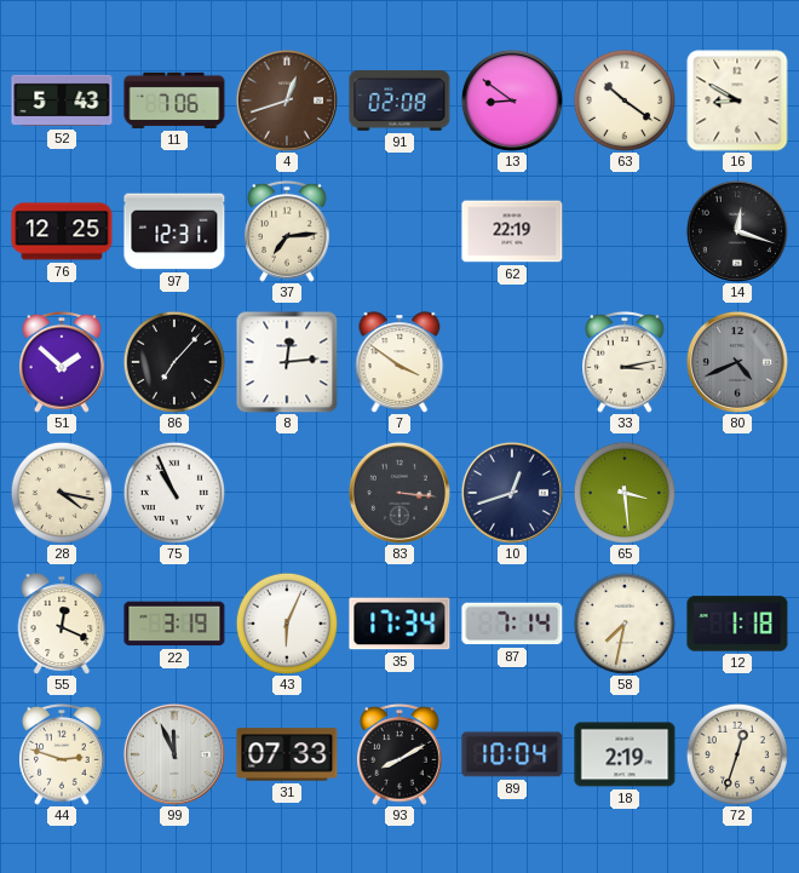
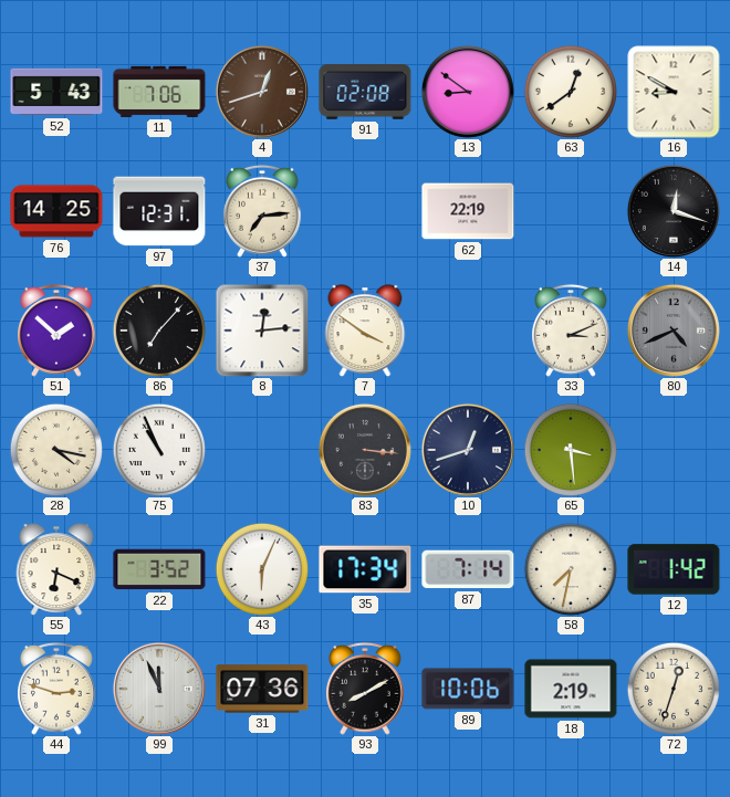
63: 10:21 -> 12:39 (571, 92)
76: 12:25 -> 14:25 (56, 211)
33: 3:13 -> 3:11 (572, 331)
55: 12:19 -> 6:19 (56, 569)
22: 3:19 -> 3:52 (159, 569)
12: 1:18 -> 1:42 (674, 569)
31: 07:33 -> 07:36 (262, 689)
89: 10:04 -> 10:06 (468, 689)
